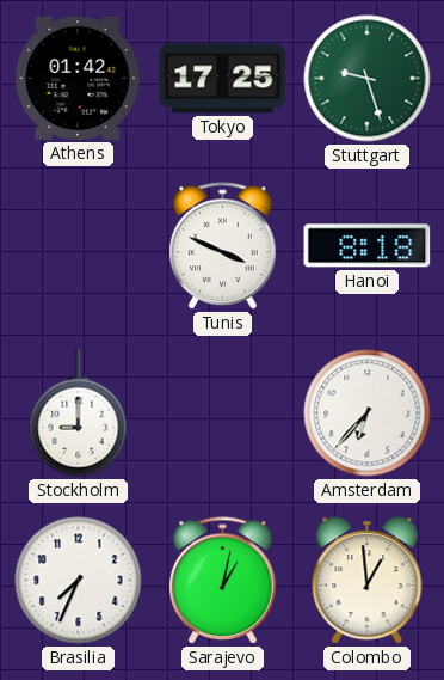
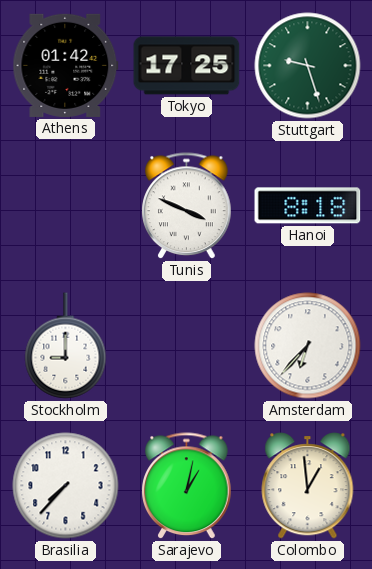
Brasilia: 7:34 -> 7:37 (66, 486)
